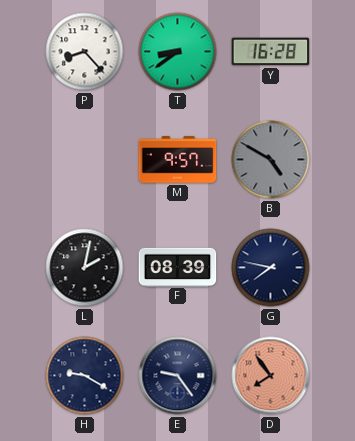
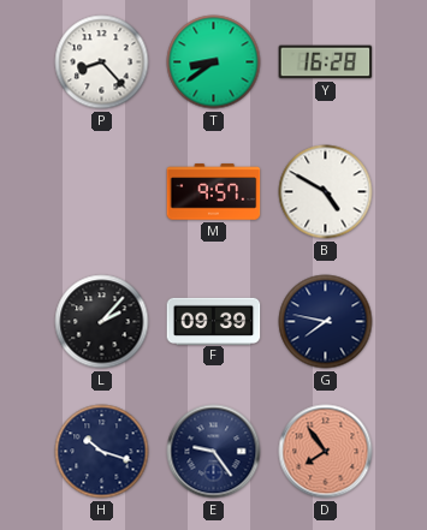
B dial: grey -> white (326, 192)
L: 2:02 -> 2:07 (102, 322)
F: 08:39 -> 09:39 (214, 321)
H: 9:20 -> 10:18 (102, 452)
